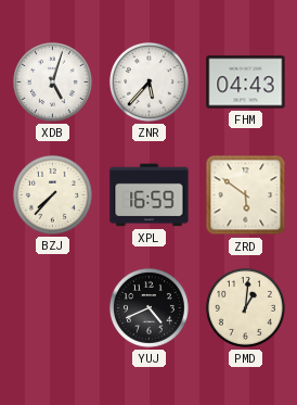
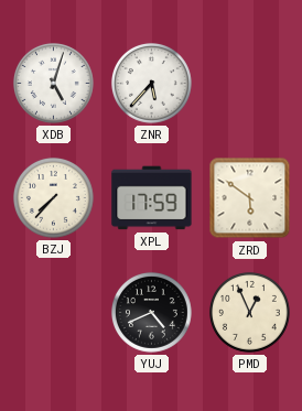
FHM: 04:43 -> none (246, 83)
XPL: 16:59 -> 17:59 (152, 198)
PMD: 1:01 -> 12:56 (249, 312)
